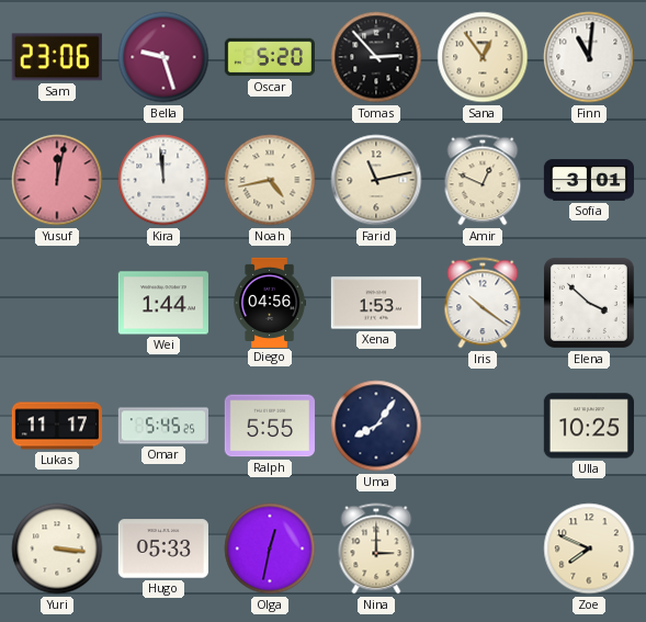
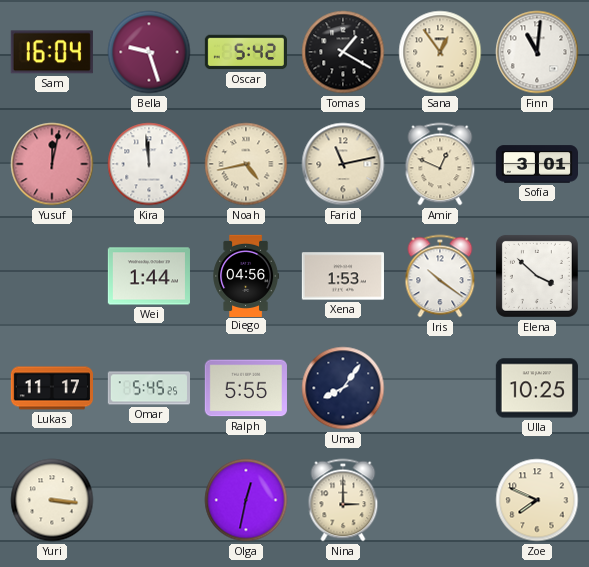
Sam: 23:06 -> 16:04 (52, 52)
Oscar: 5:20 -> 5:42 (245, 52)
Tomas: 2:53 -> 1:20 (343, 52)
Hugo: 05:33 -> none (163, 549)
